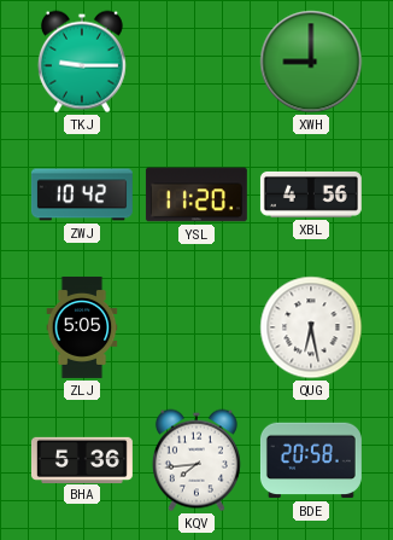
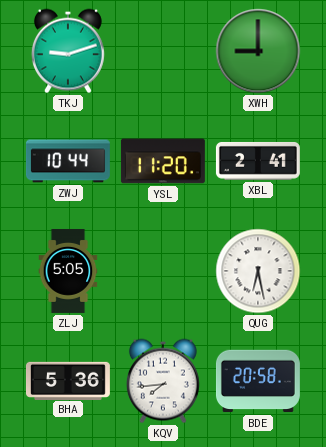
TKJ: 9:15 -> 9:12 (68, 51)
ZWJ: 10:42 -> 10:44 (68, 161)
XBL: 4:56 -> 2:41 (258, 161)
